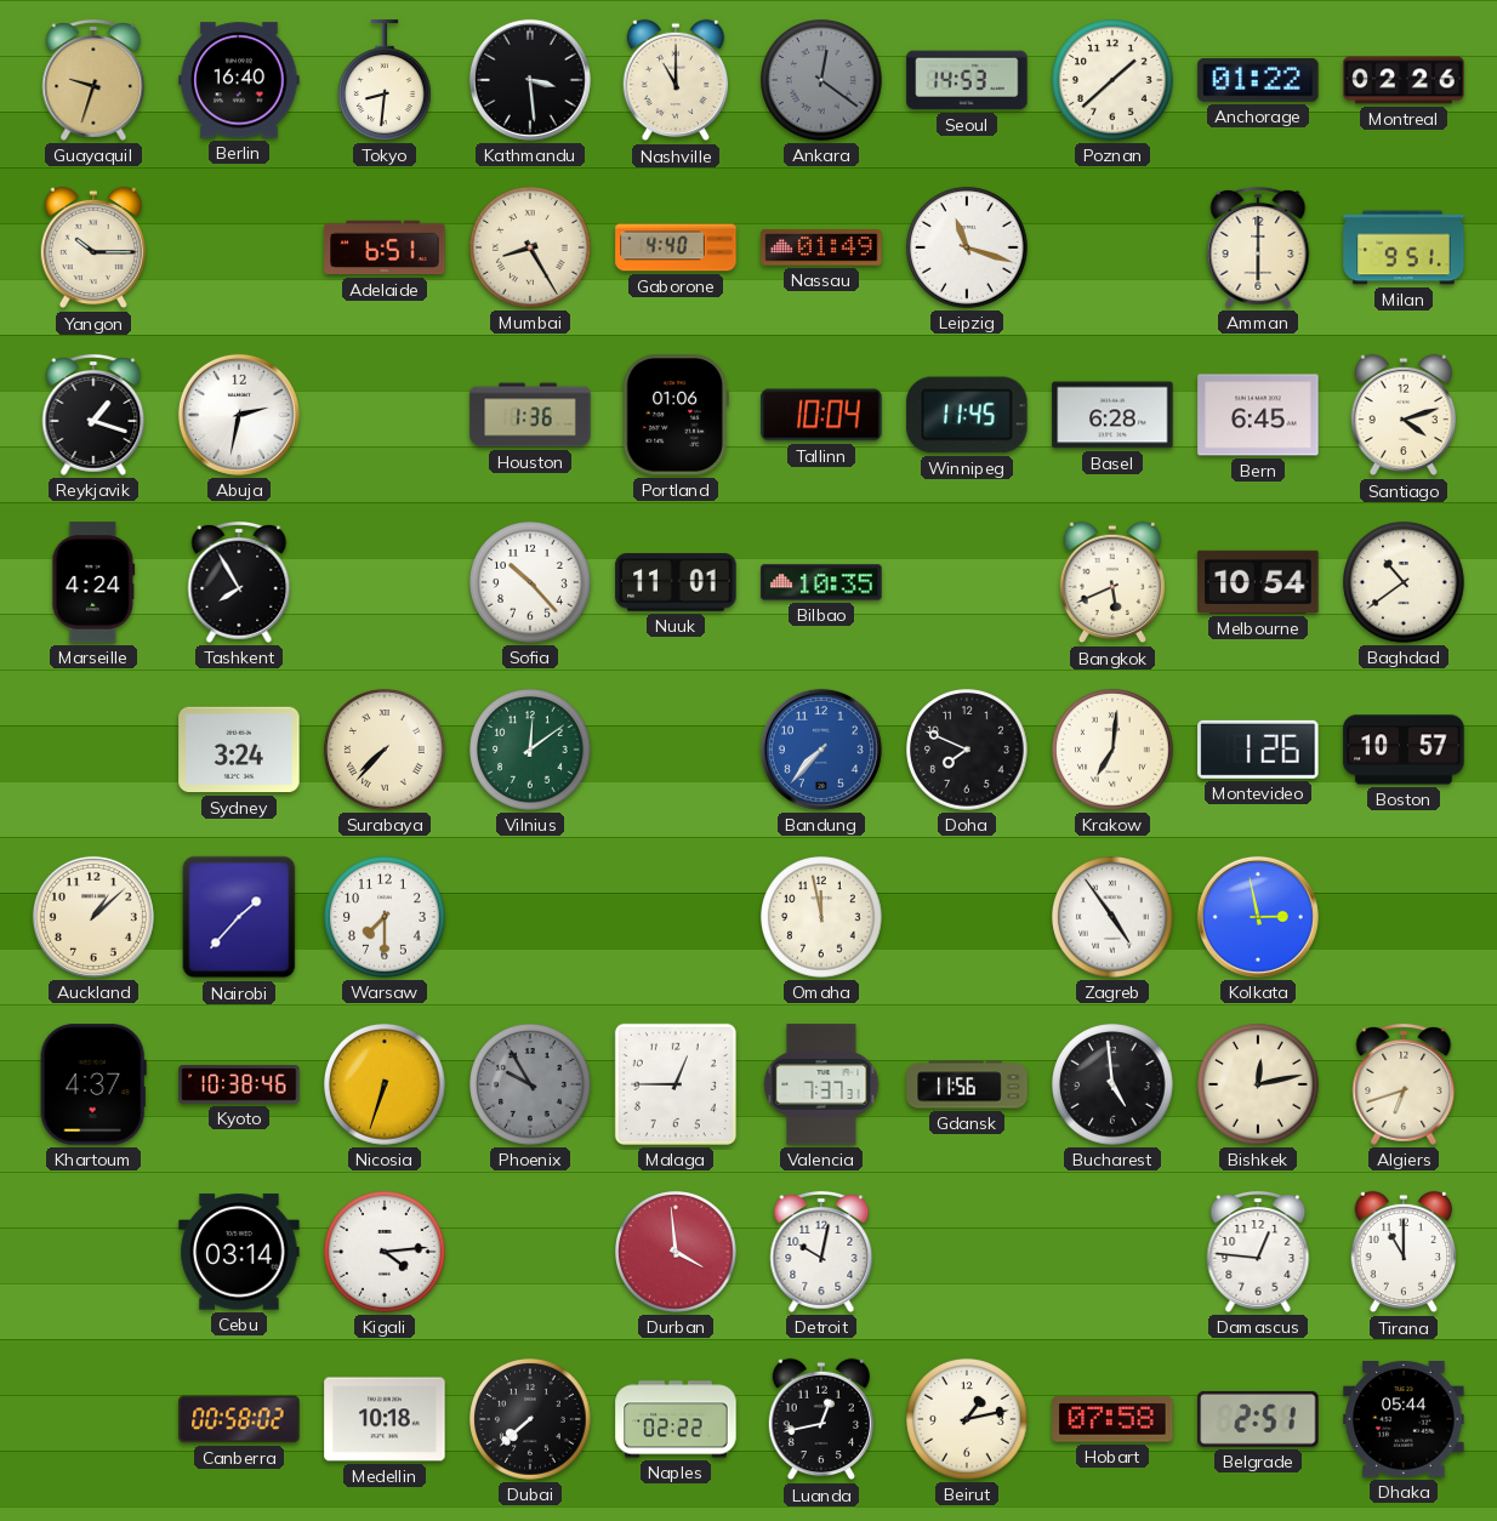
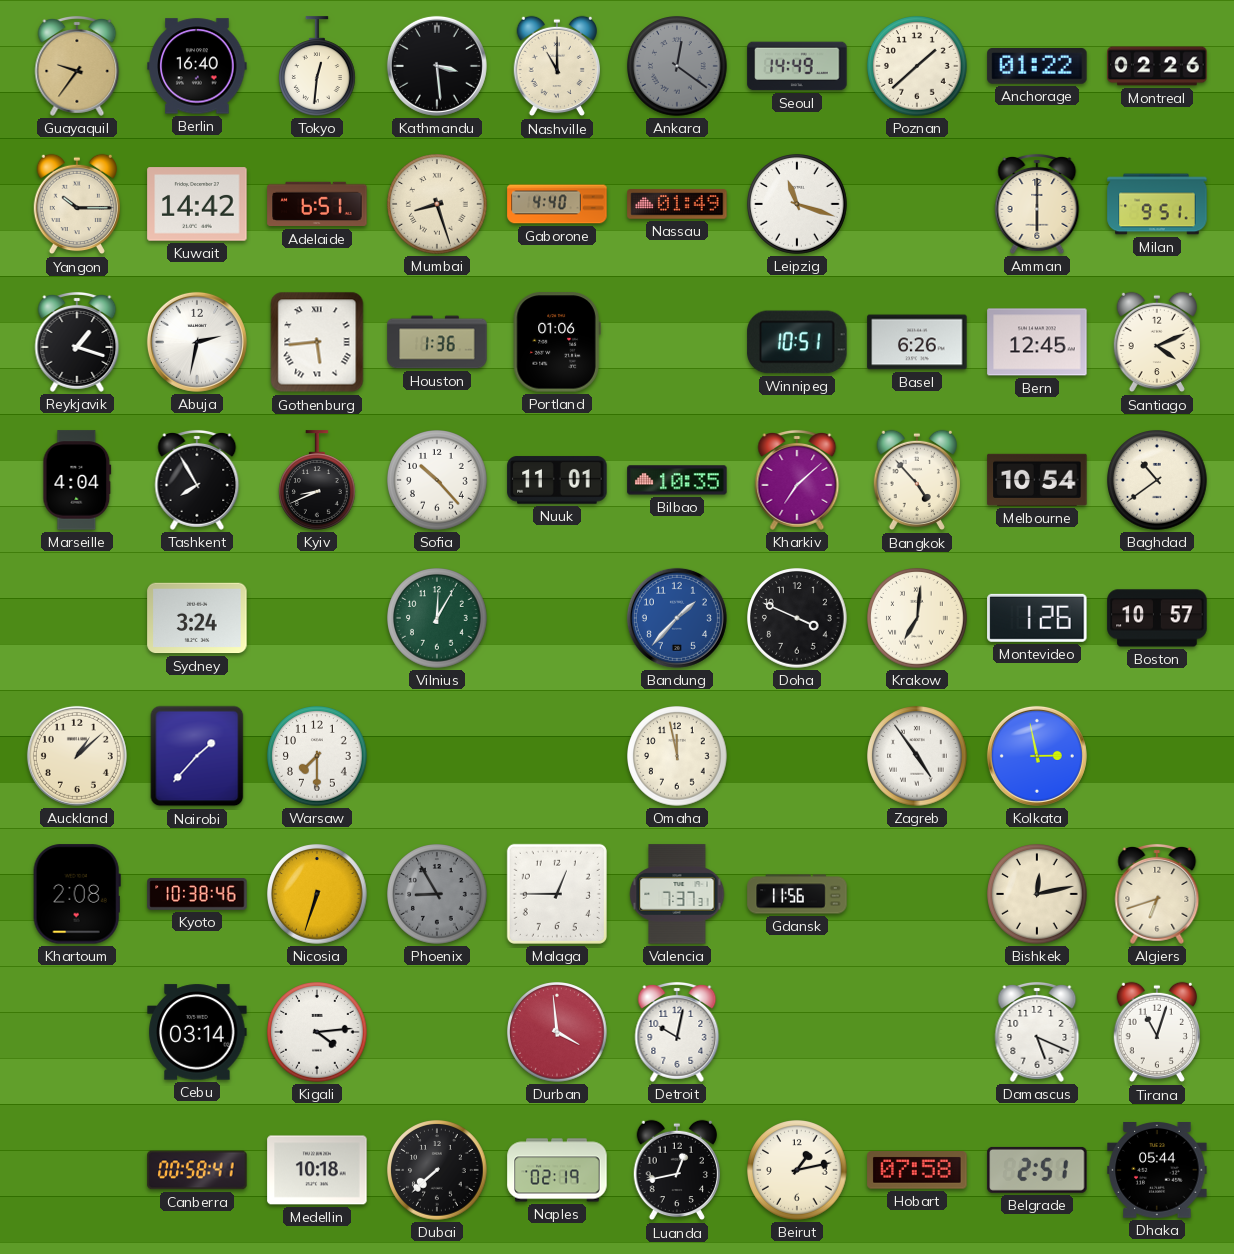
Guayaquil: 9:33 -> 9:36 (77, 66)
Tokyo: 8:31 -> 12:31 (318, 66)
Seoul: 14:53 -> 14:49 (797, 66)
Kuwait: none -> 14:42 (197, 204)
Mumbai: 8:25 -> 8:27 (437, 204)
Gothenburg: none -> 5:44 (317, 342)
Tallinn: 10:04 -> none (821, 415)
Winnipeg: 11:45 -> 10:51 (797, 342)
Basel: 6:28 -> 6:26 (917, 342)
Bern: 6:45 -> 12:45 (1037, 342)
Santiago: 4:12 -> 4:11 (1156, 342)
Marseille: 4:24 -> 4:04 (77, 480)
Kyiv: none -> 8:41 (318, 480)
Kharkiv: none -> 7:08 (797, 480)
Bangkok: 5:41 -> 4:53 (916, 480)
Surabaya: 7:37 -> none (385, 750)
Vilnius: 12:09 -> 12:05 (437, 618)
Bandung: 7:37 -> 1:37 (677, 618)
Doha: 7:49 -> 3:49 (797, 618)
Khartoum: 4:37 -> 2:08 (77, 894)
Phoenix: 9:55 -> 8:55 (437, 894)
Bucharest: 4:59 -> none (1112, 1084)
Damascus: 12:46 -> 5:19 (1037, 1032)
Tirana: 11:00 -> 11:03 (1156, 1032)
Canberra: 00:58:02 -> 00:58:41 (197, 1170)
Naples: 02:22 -> 02:19 (557, 1170)
